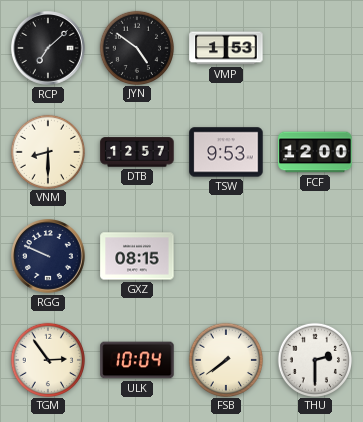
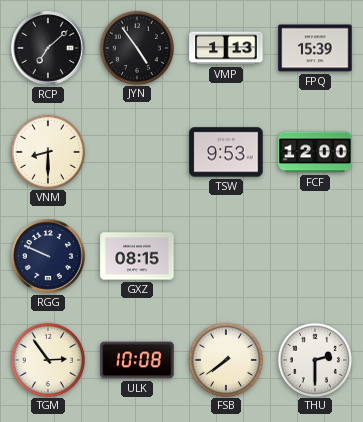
JYN: 4:51 -> 4:54 (136, 47)
VMP: 1:53 -> 1:13 (226, 48)
FPQ: none -> 15:39 (315, 48)
DTB: 12:57 -> none (137, 152)
ULK: 10:04 -> 10:08 (137, 360)
